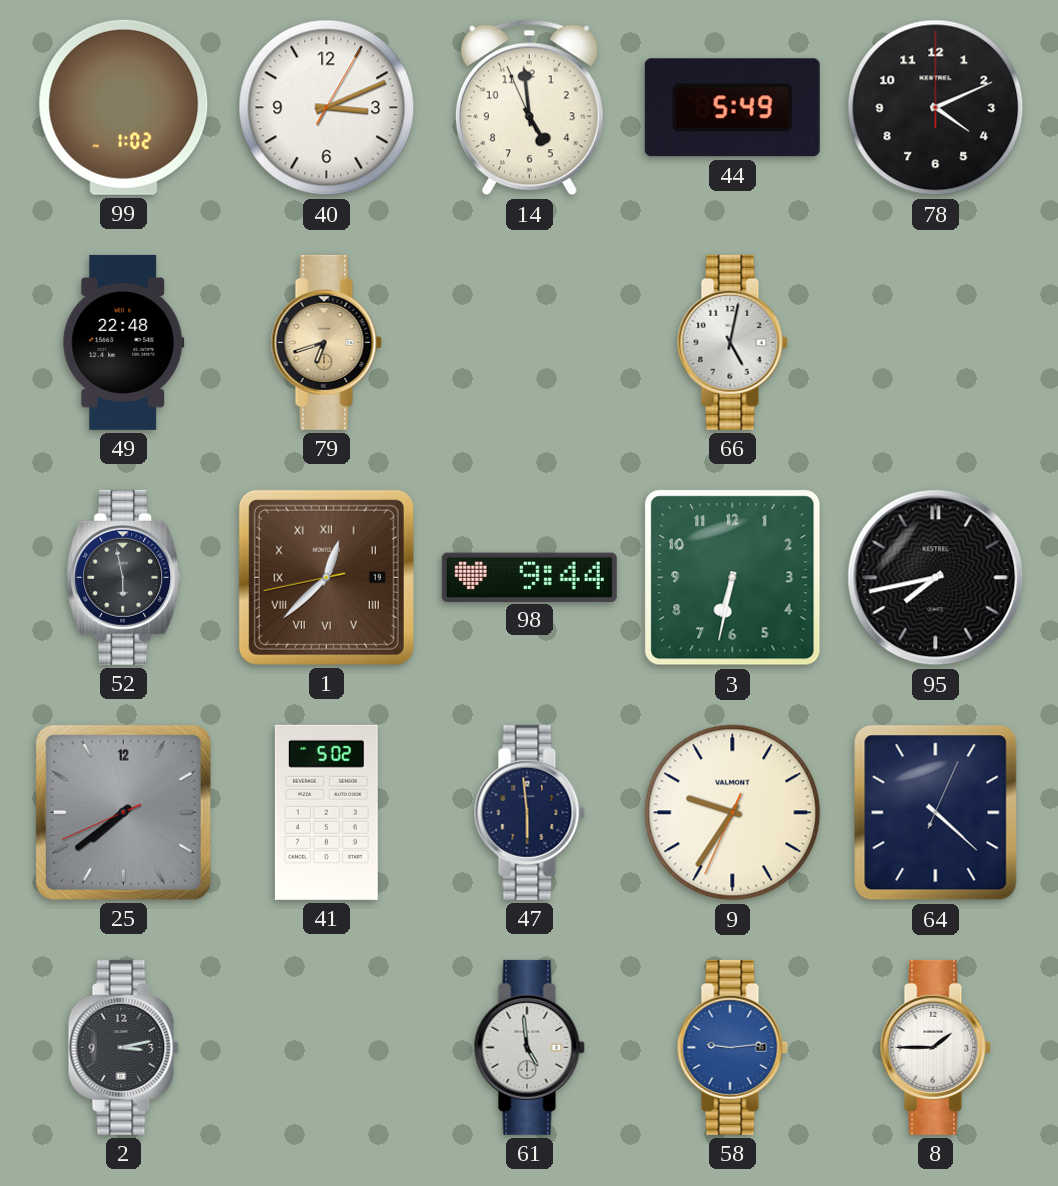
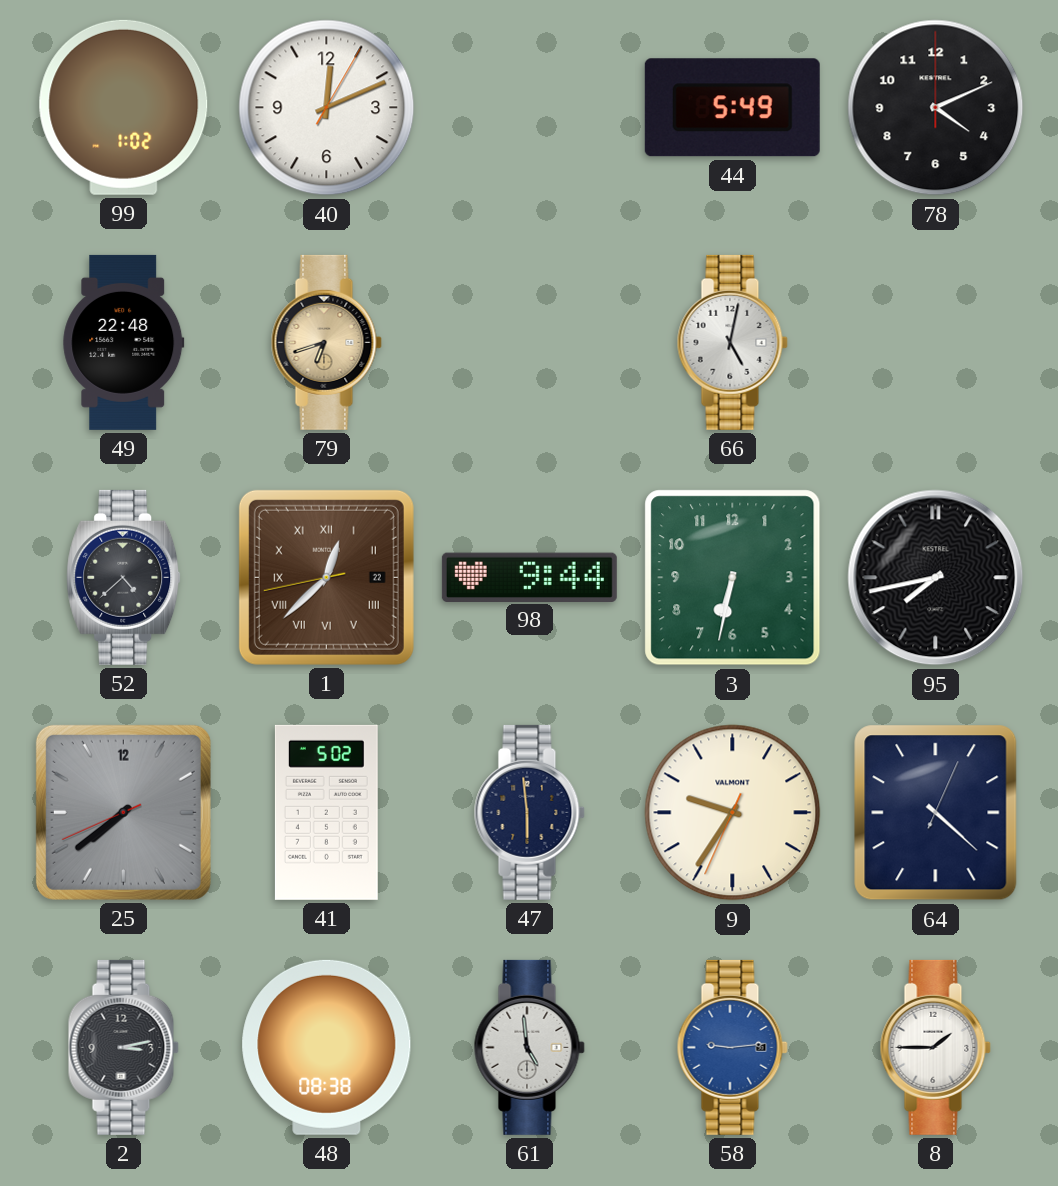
40: 3:11 -> 12:11 (327, 108)
14: 4:58 -> none (529, 108)
52: 5:58 -> 4:38 (124, 577)
1 date: 19 -> 22 (326, 577)
48: none -> 08:38 (327, 1047)
